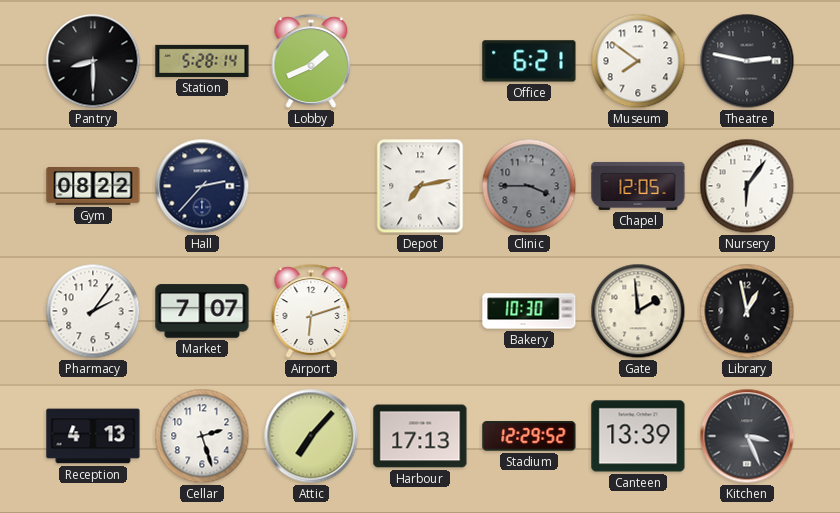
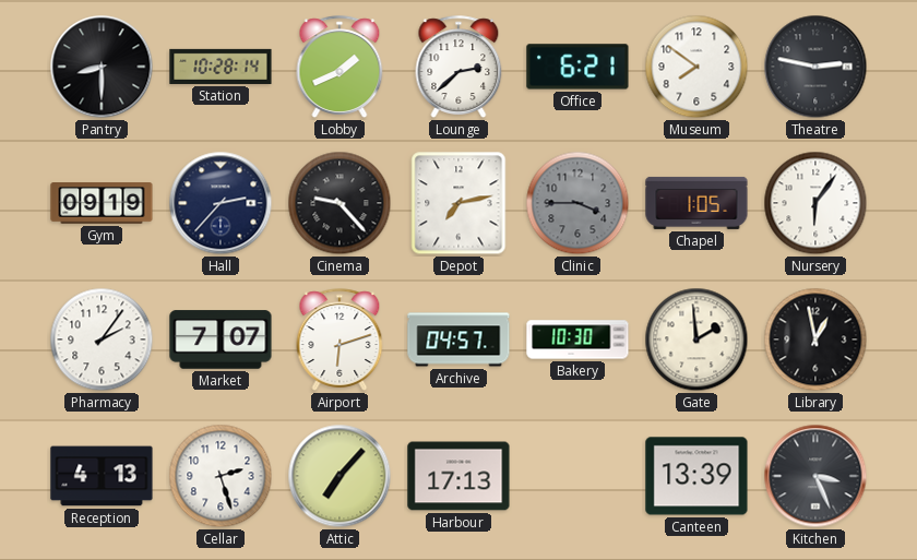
Station: 5:28 -> 10:28 (221, 67)
Lounge: none -> 2:38 (458, 67)
Gym: 08:22 -> 09:19 (102, 204)
Cinema: none -> 9:23 (340, 203)
Chapel: 12:05 -> 1:05 (696, 203)
Archive: none -> 04:57 (458, 339)
Stadium: 12:29 -> none (529, 436)
